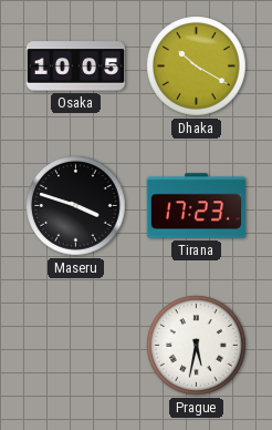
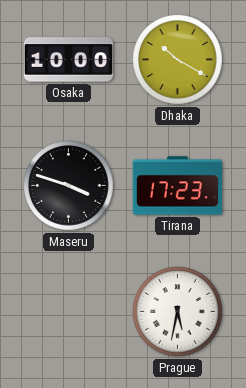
Osaka: 10:05 -> 10:00 (69, 60)
